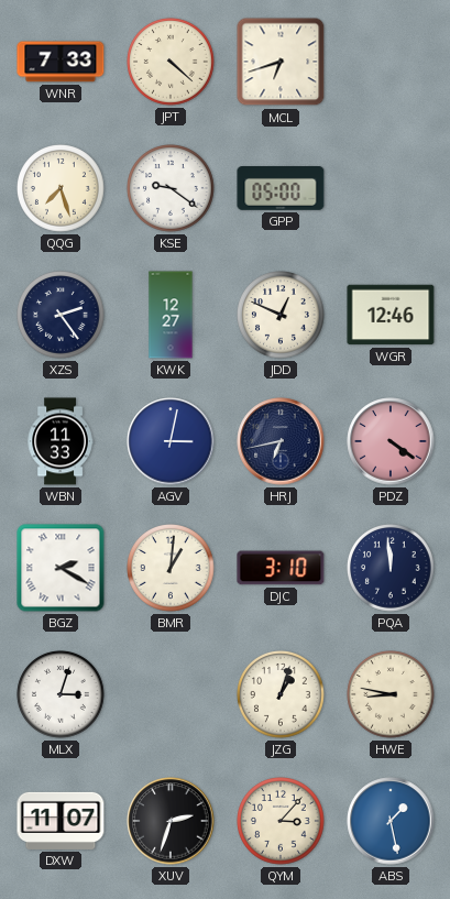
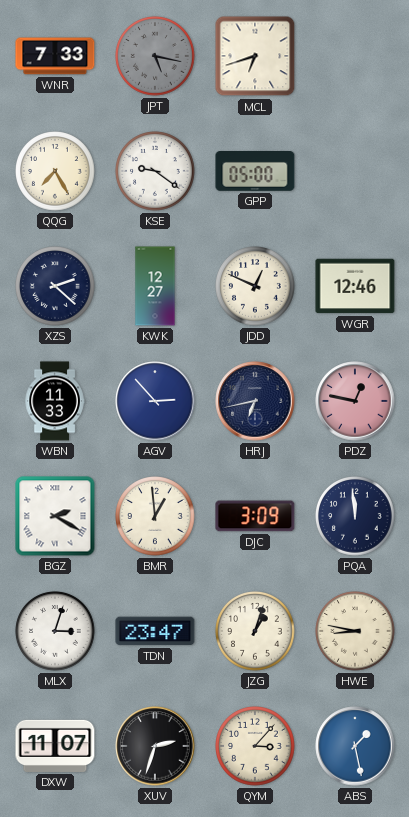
JPT: 4:22 -> 5:17 (156, 57)
JPT dial: cream -> grey (156, 57)
QQG: 7:27 -> 7:25 (56, 172)
XZS: 2:24 -> 2:22 (56, 287)
AGV: 3:02 -> 2:53 (155, 401)
PDZ: 4:21 -> 12:47 (355, 401)
BMR: 1:01 -> 12:59 (156, 517)
DJC: 3:10 -> 3:09 (255, 516)
TDN: none -> 23:47 (155, 631)
